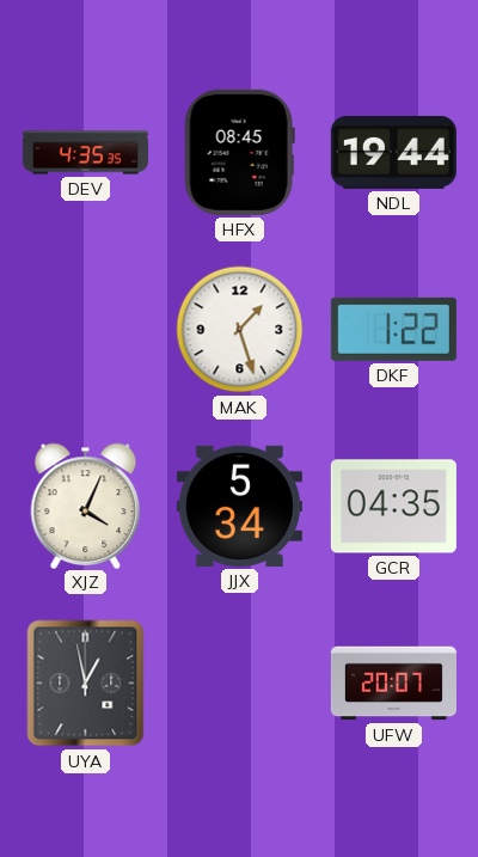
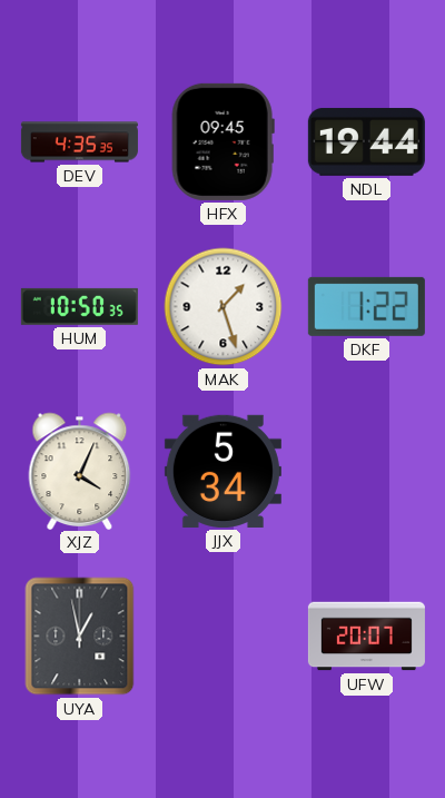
HFX: 08:45 -> 09:45 (222, 141)
HUM: none -> 10:50 (79, 306)
GCR: 04:35 -> none (393, 507)
